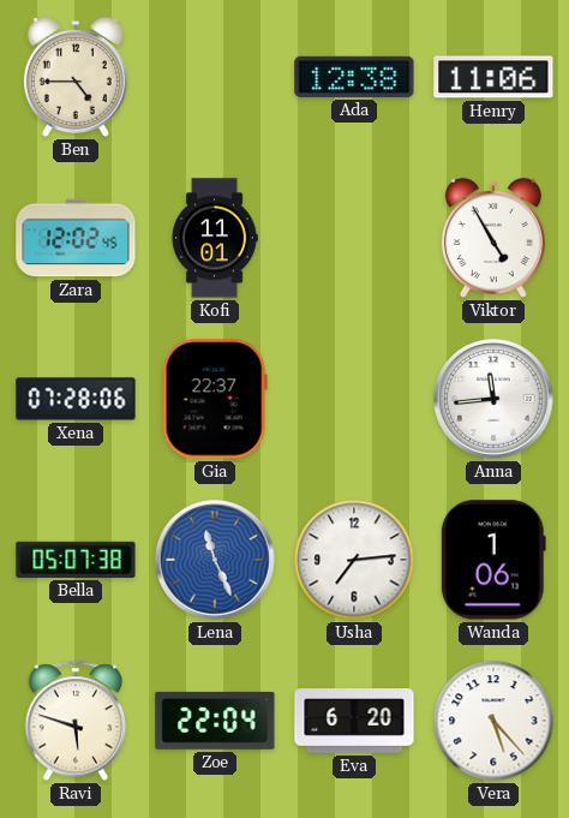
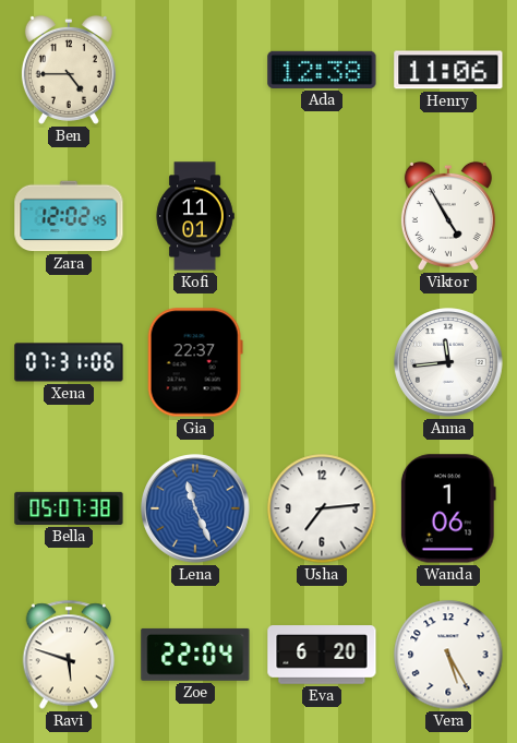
Xena: 07:28 -> 07:31 (69, 362)
Vera: 5:23 -> 5:25 (448, 655)
